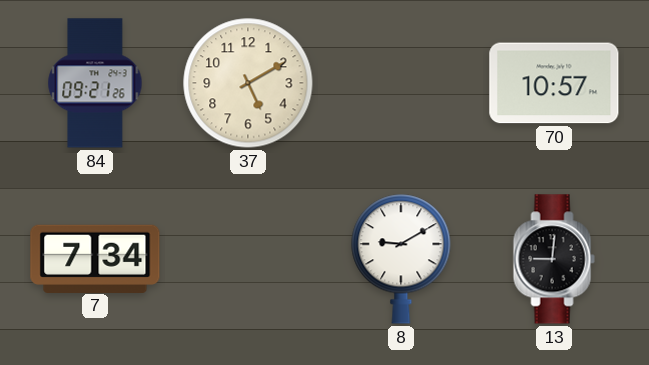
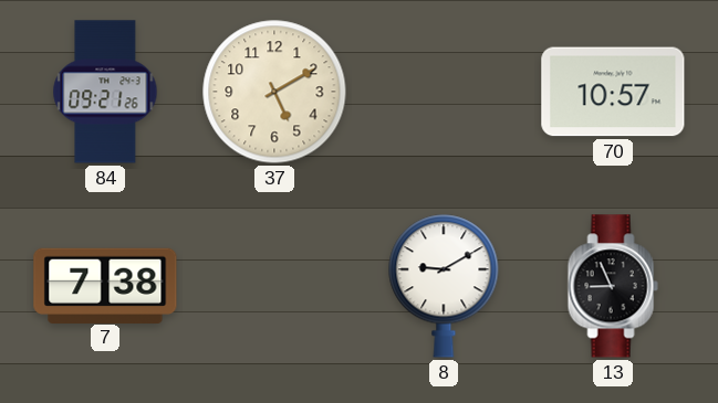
7: 7:34 -> 7:38 (105, 285)
13: 9:01 -> 8:56 (613, 286)
